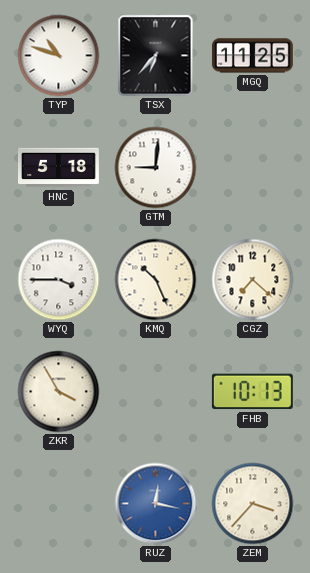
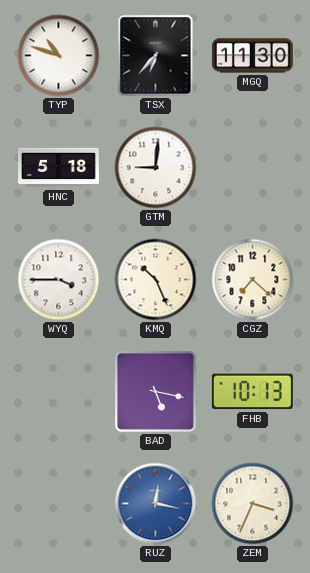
MGQ: 11:25 -> 11:30 (252, 56)
ZKR: 3:55 -> none (59, 392)
BAD: none -> 5:17 (156, 392)
ZEM: 3:37 -> 3:34 (253, 504)
